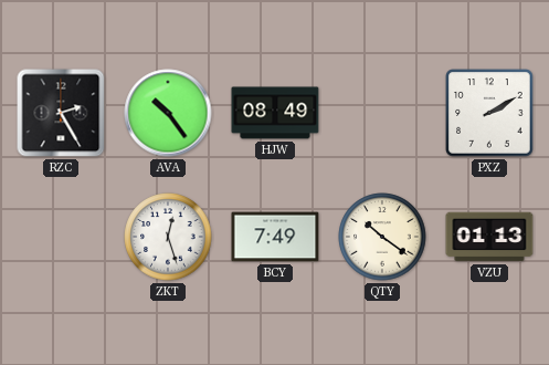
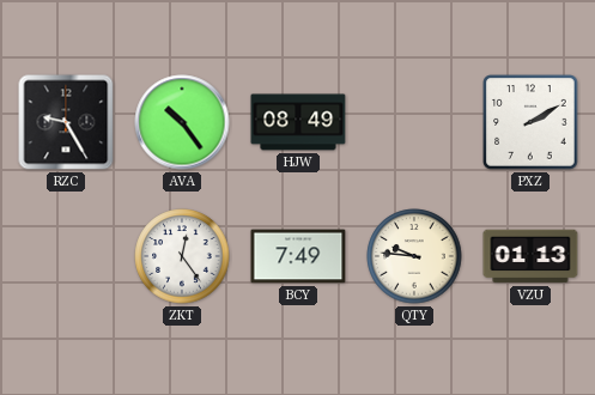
RZC: 2:25 -> 9:25 (66, 122)
ZKT: 12:27 -> 12:24 (182, 256)
QTY: 10:21 -> 9:46 (414, 256)
